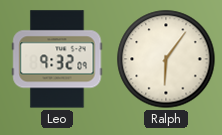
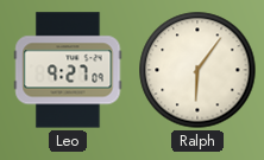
Leo: 9:32 -> 9:27 (68, 70)
